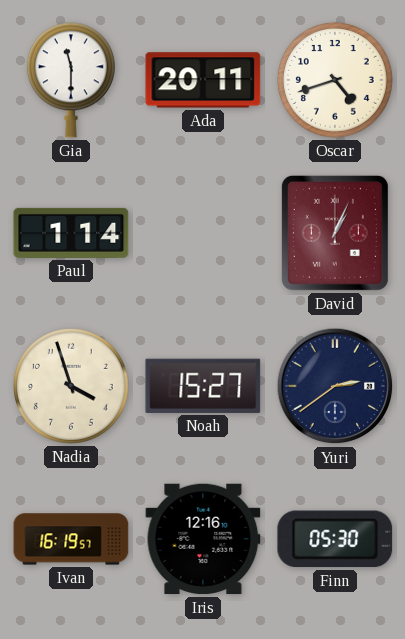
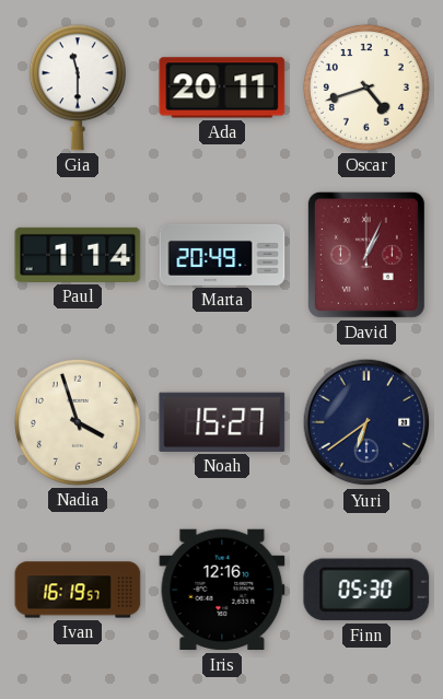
Marta: none -> 20:49 (222, 255)
Yuri: 2:39 -> 6:39 (366, 422)
